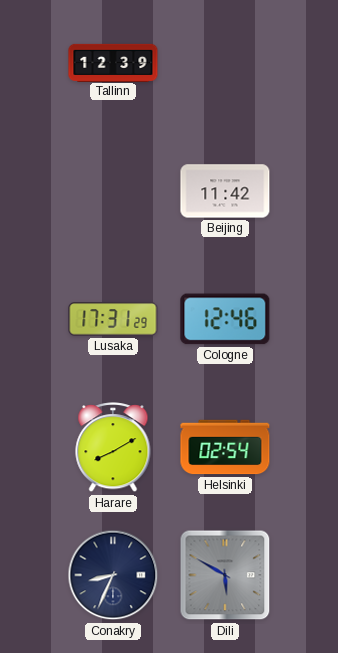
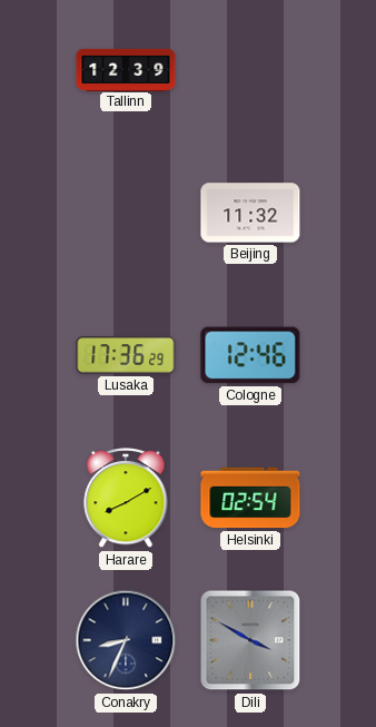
Beijing: 11:42 -> 11:32 (250, 213)
Lusaka: 17:31 -> 17:36 (126, 355)
Dili: 5:50 -> 3:50 (250, 640)
